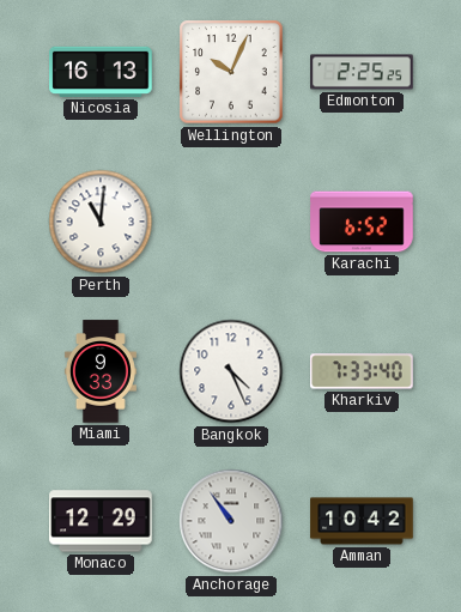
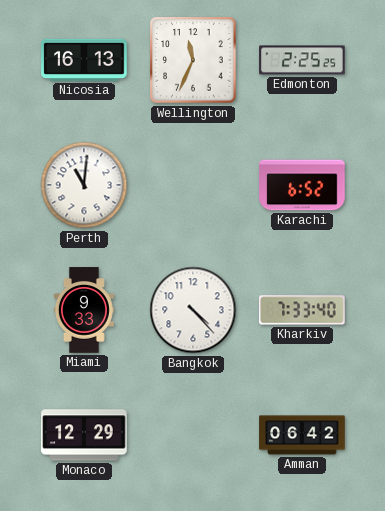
Wellington: 10:04 -> 11:34 (193, 60)
Bangkok: 4:26 -> 4:23 (193, 310)
Anchorage: 10:54 -> none (231, 521)
Amman: 10:42 -> 06:42 (302, 435)
